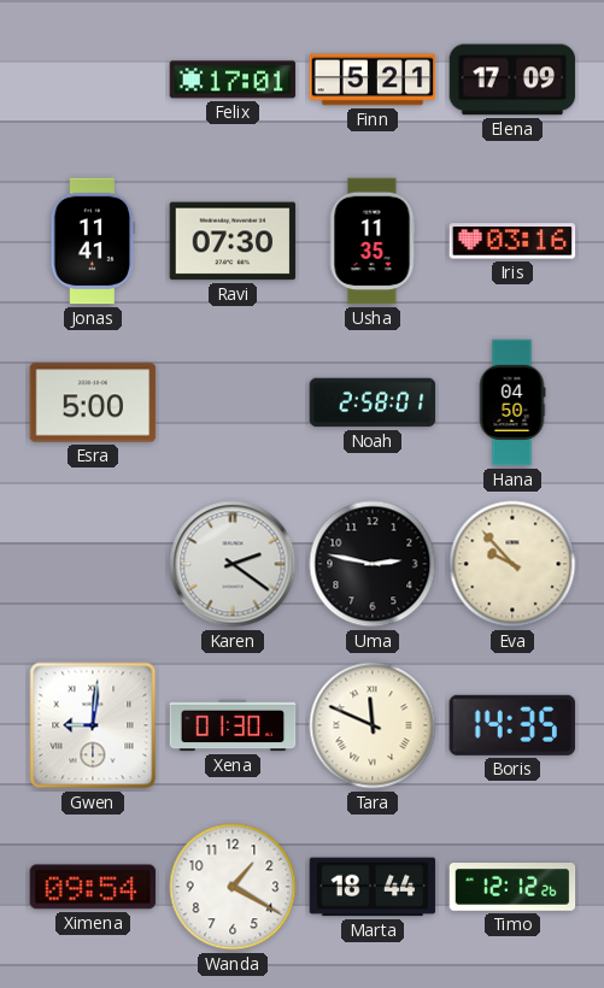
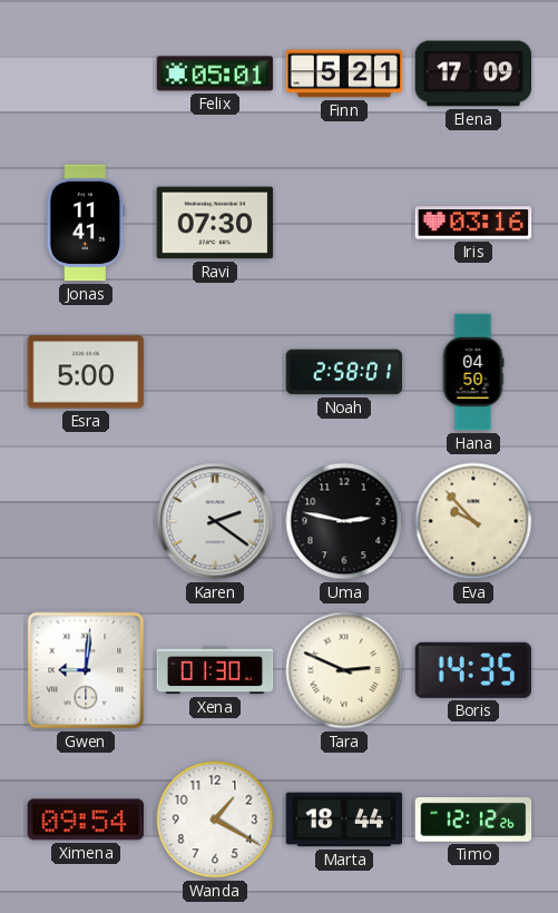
Felix: 17:01 -> 05:01 (215, 73)
Usha: 11:35 -> none (373, 241)
Tara: 11:49 -> 2:49 (344, 670)
